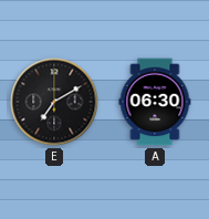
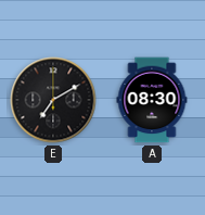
A: 06:30 -> 08:30 (152, 100)
